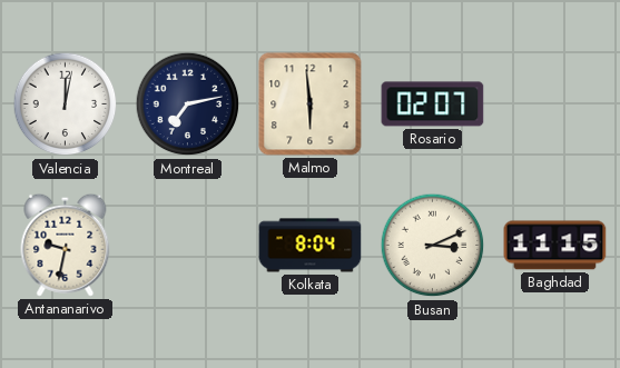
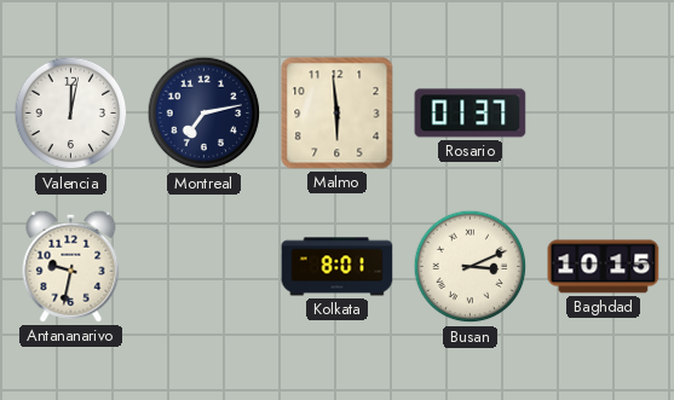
Rosario: 02:07 -> 01:37 (471, 114)
Kolkata: 8:04 -> 8:01 (338, 267)
Baghdad: 11:15 -> 10:15 (604, 267)
